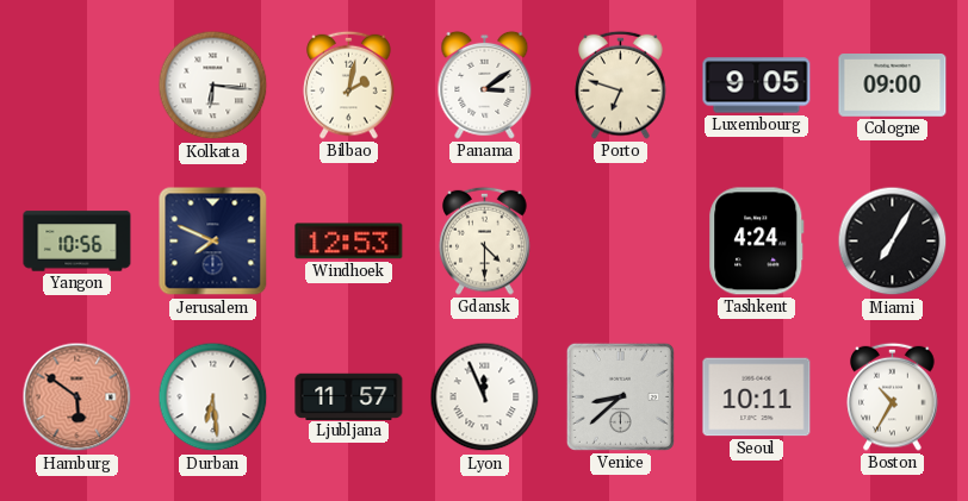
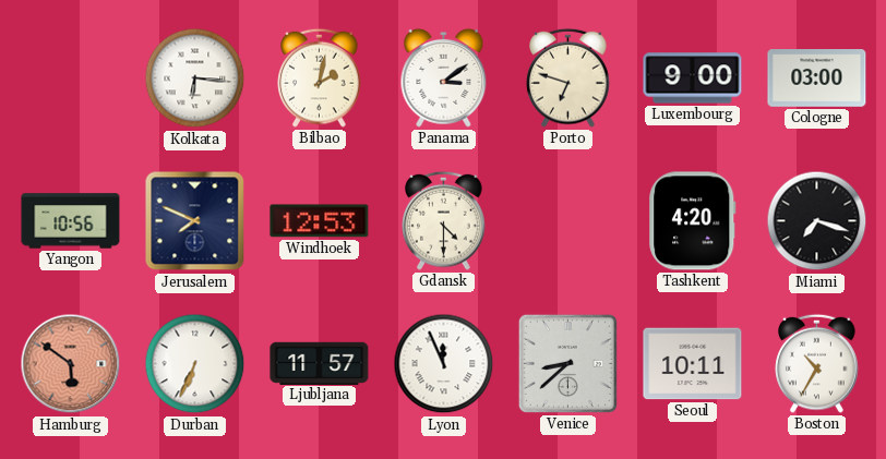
Luxembourg: 9:05 -> 9:00 (693, 78)
Cologne: 09:00 -> 03:00 (817, 78)
Tashkent: 4:24 -> 4:20 (693, 221)
Miami: 7:05 -> 7:18 (817, 221)
Durban: 6:29 -> 6:34 (195, 364)
